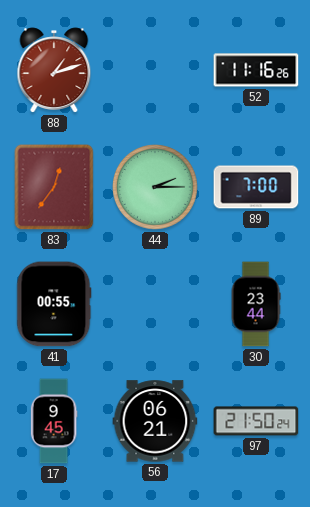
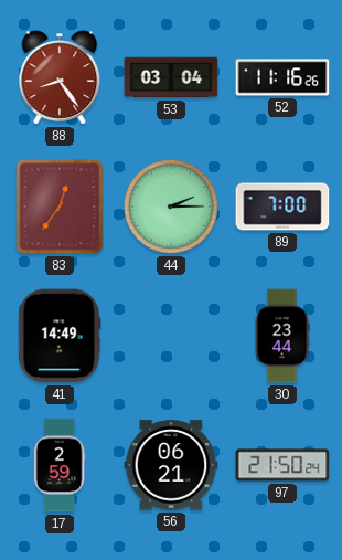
88: 1:12 -> 8:24 (60, 77)
53: none -> 03:04 (171, 77)
41: 00:55 -> 14:49 (60, 336)
17: 9:45 -> 2:59 (60, 465)
